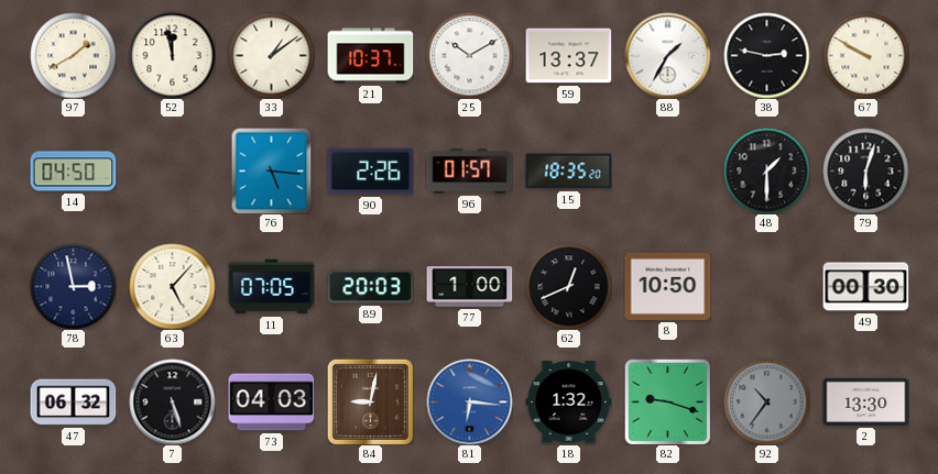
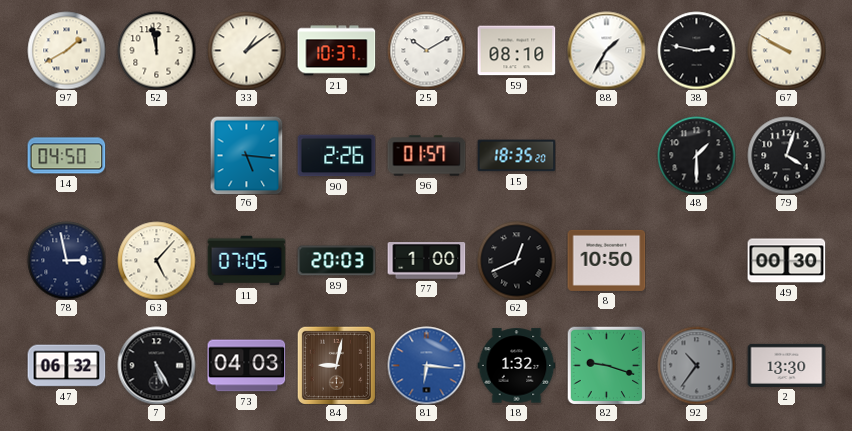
59: 13:37 -> 08:10 (516, 51)
79: 6:03 -> 4:03 (786, 155)
7: 5:27 -> 5:25 (156, 365)
